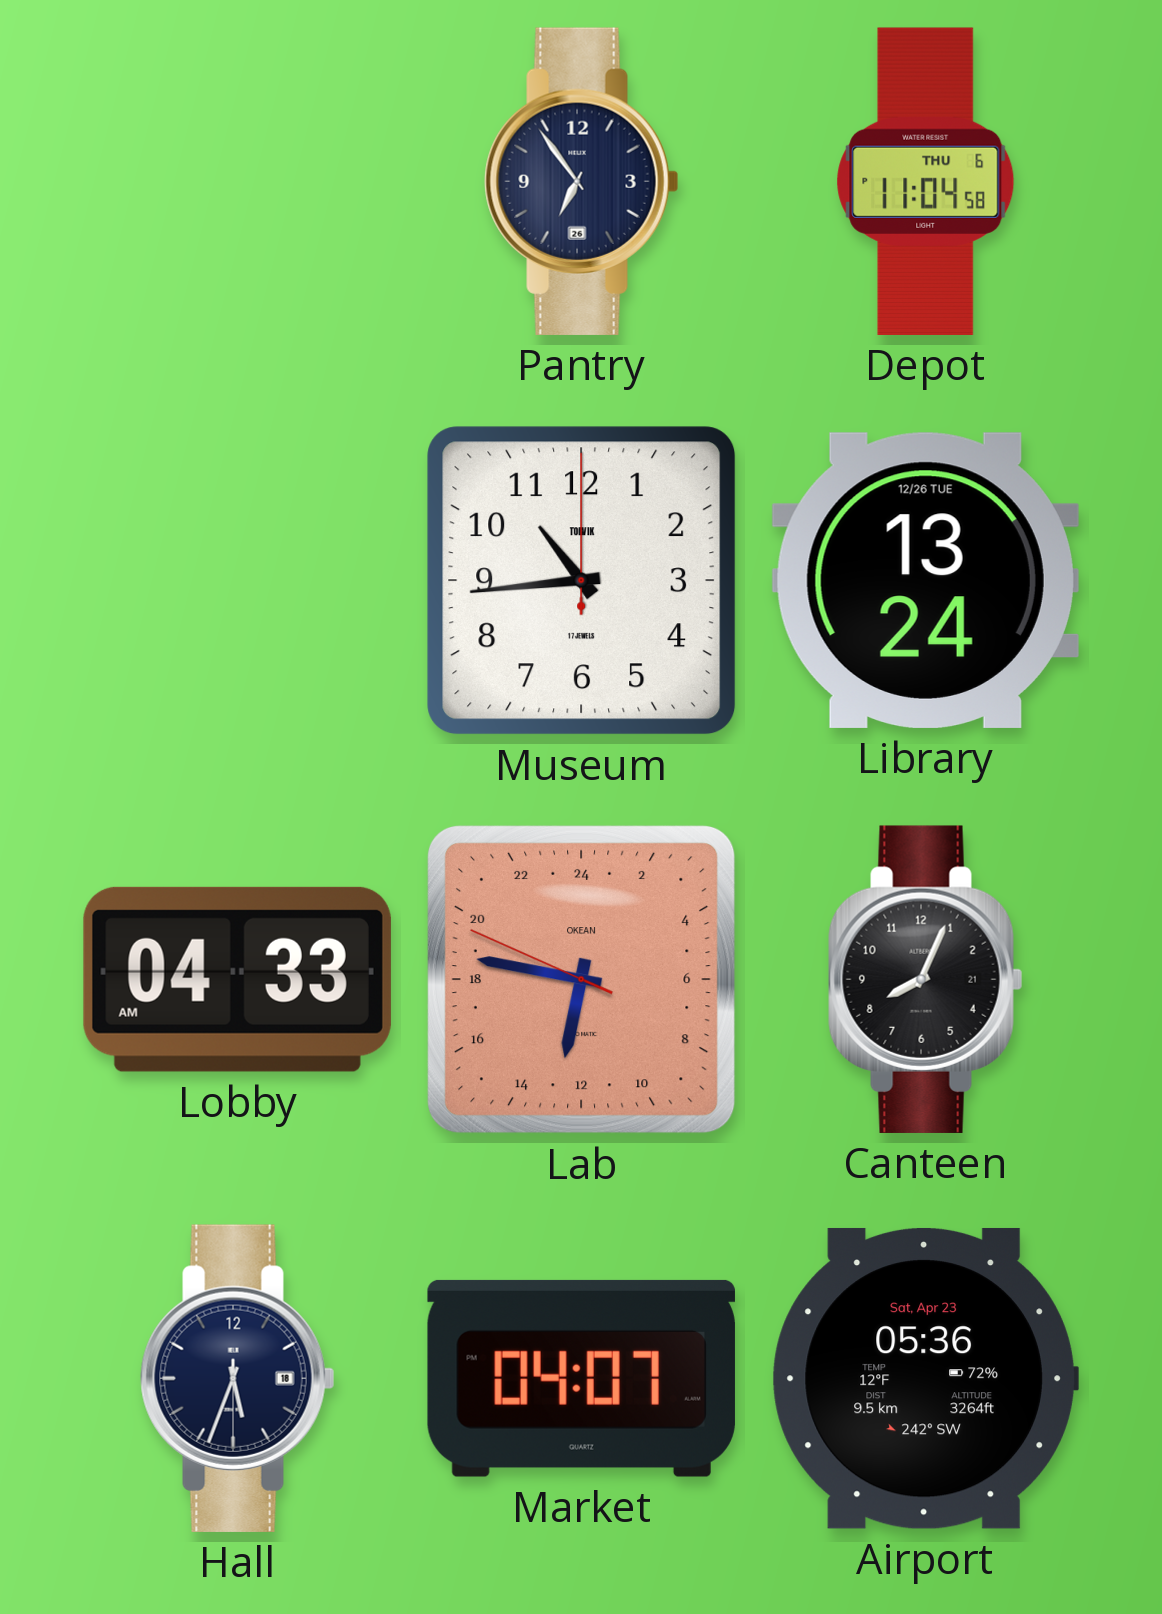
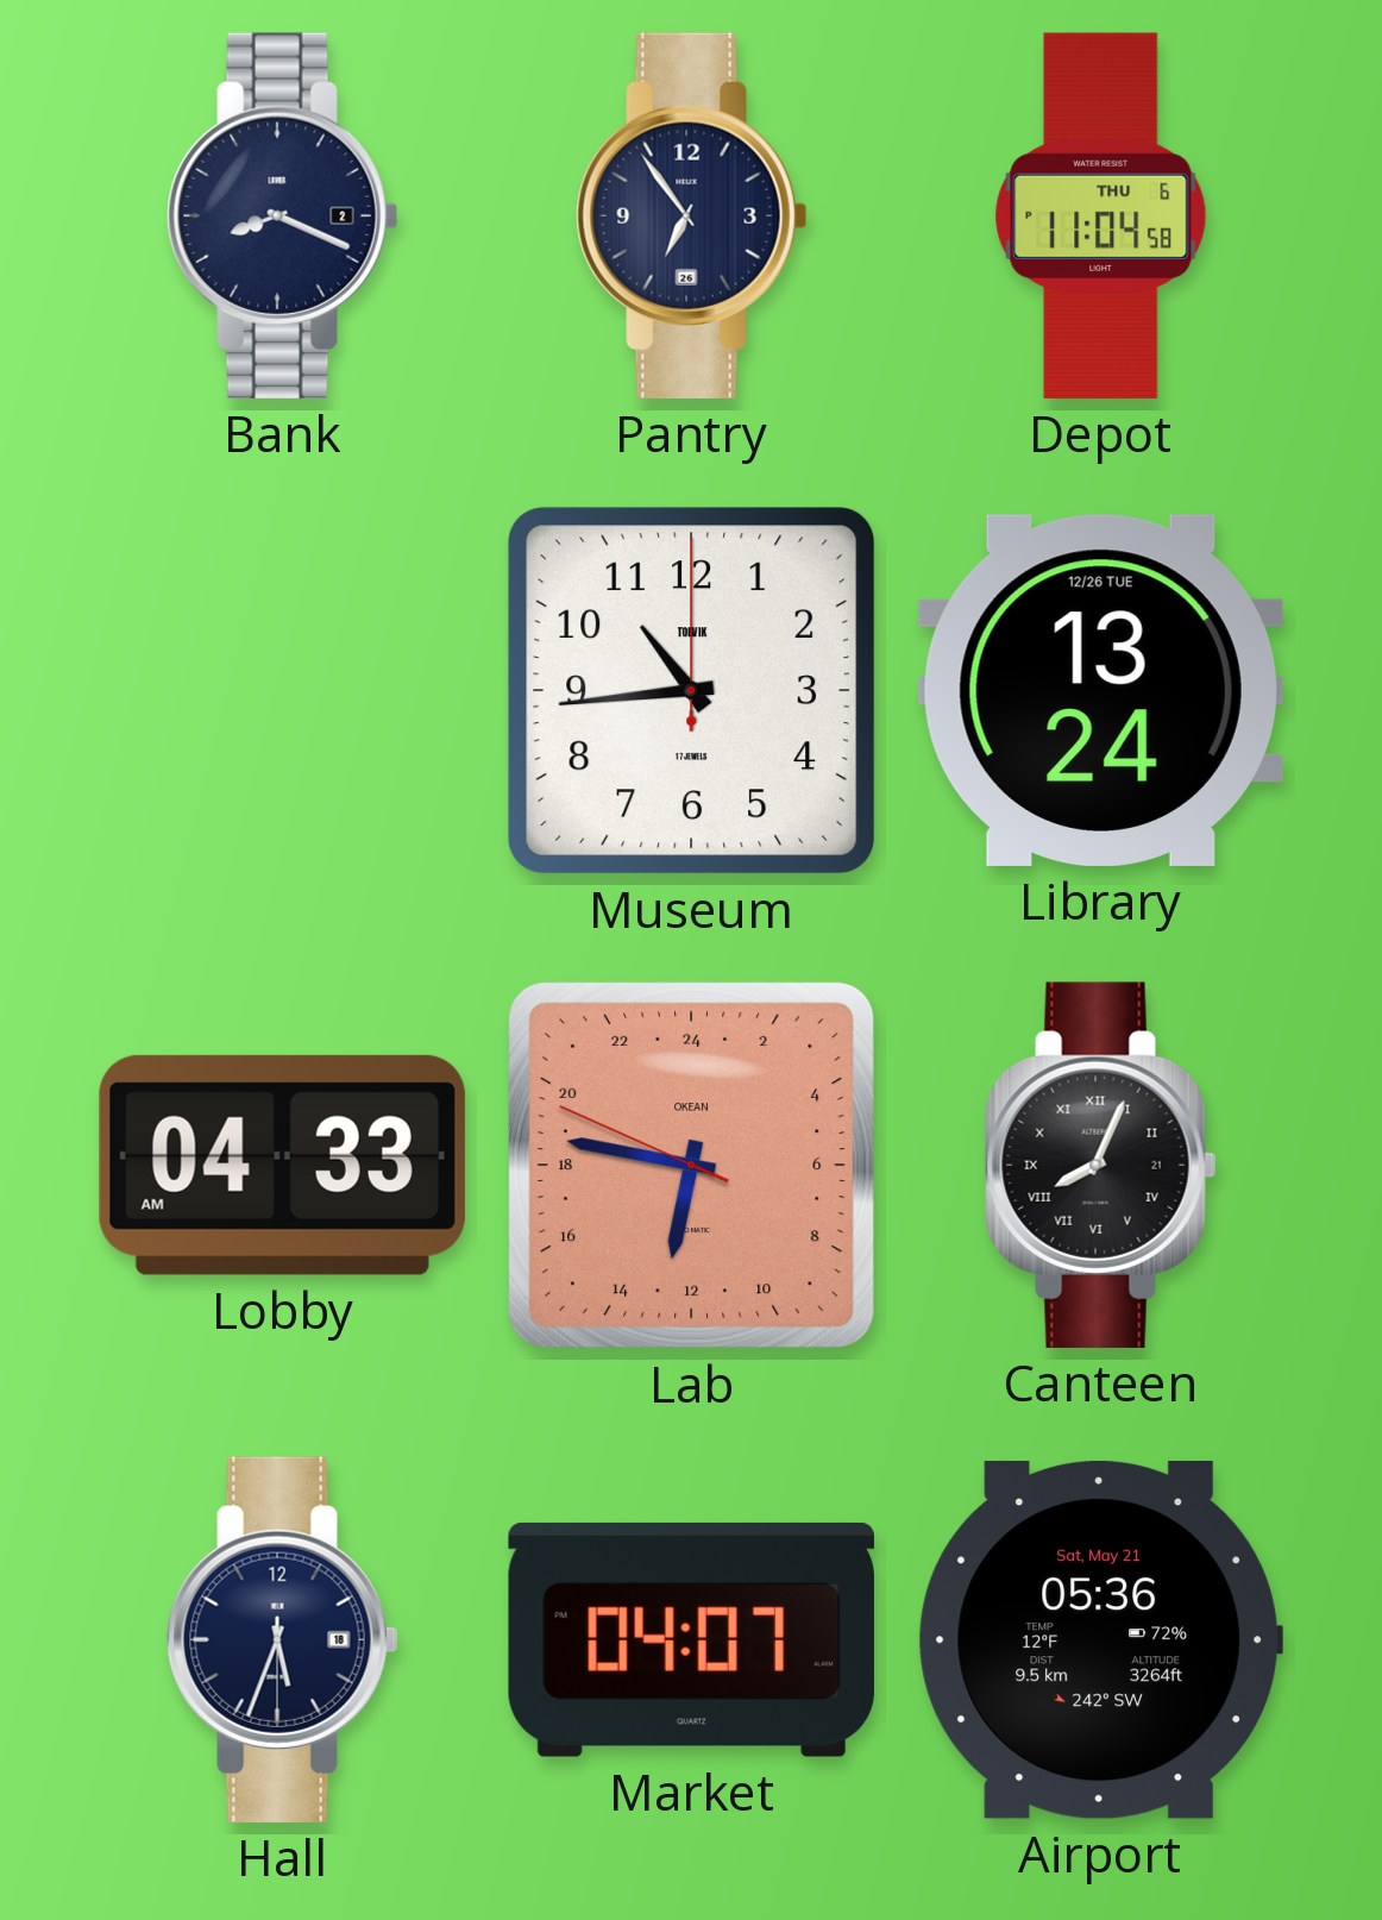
Bank: none -> 8:19 (283, 215)
Canteen numerals: Arabic -> Roman (1101, 1165)
Airport date: Sat, Apr 23 -> Sat, May 21 (1100, 1639)
